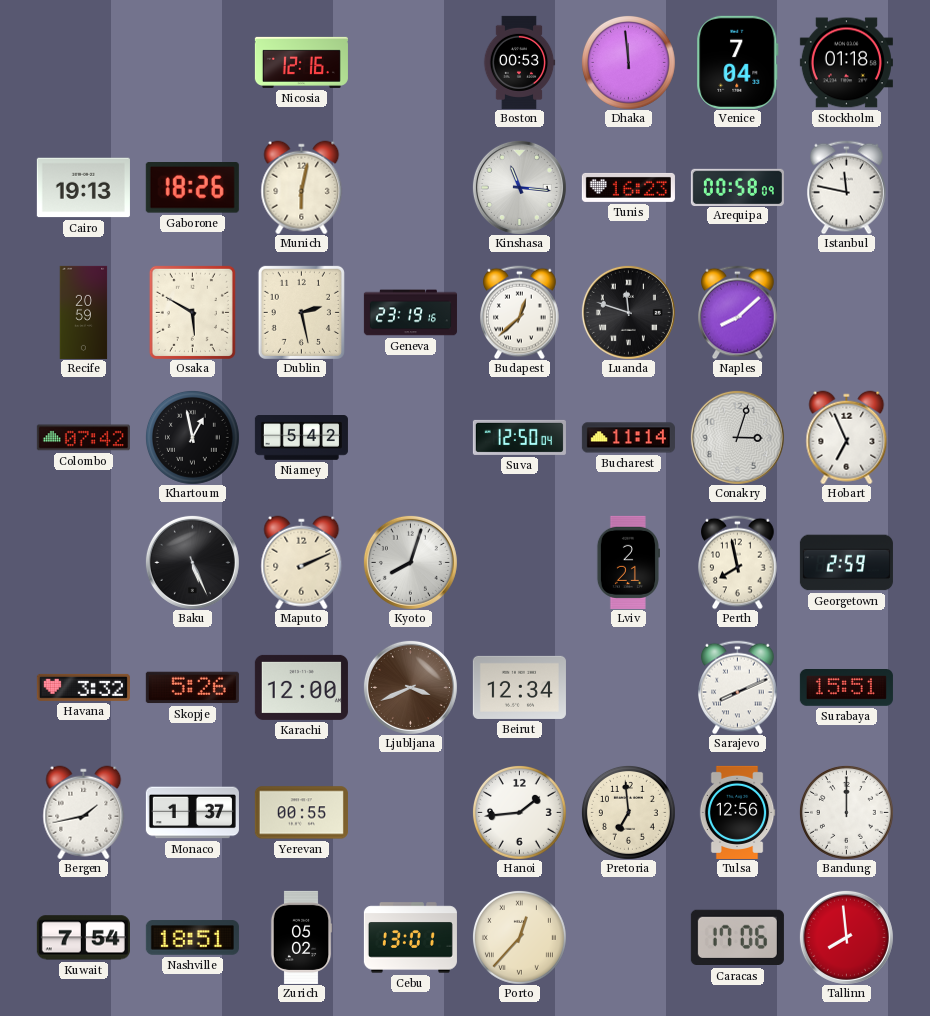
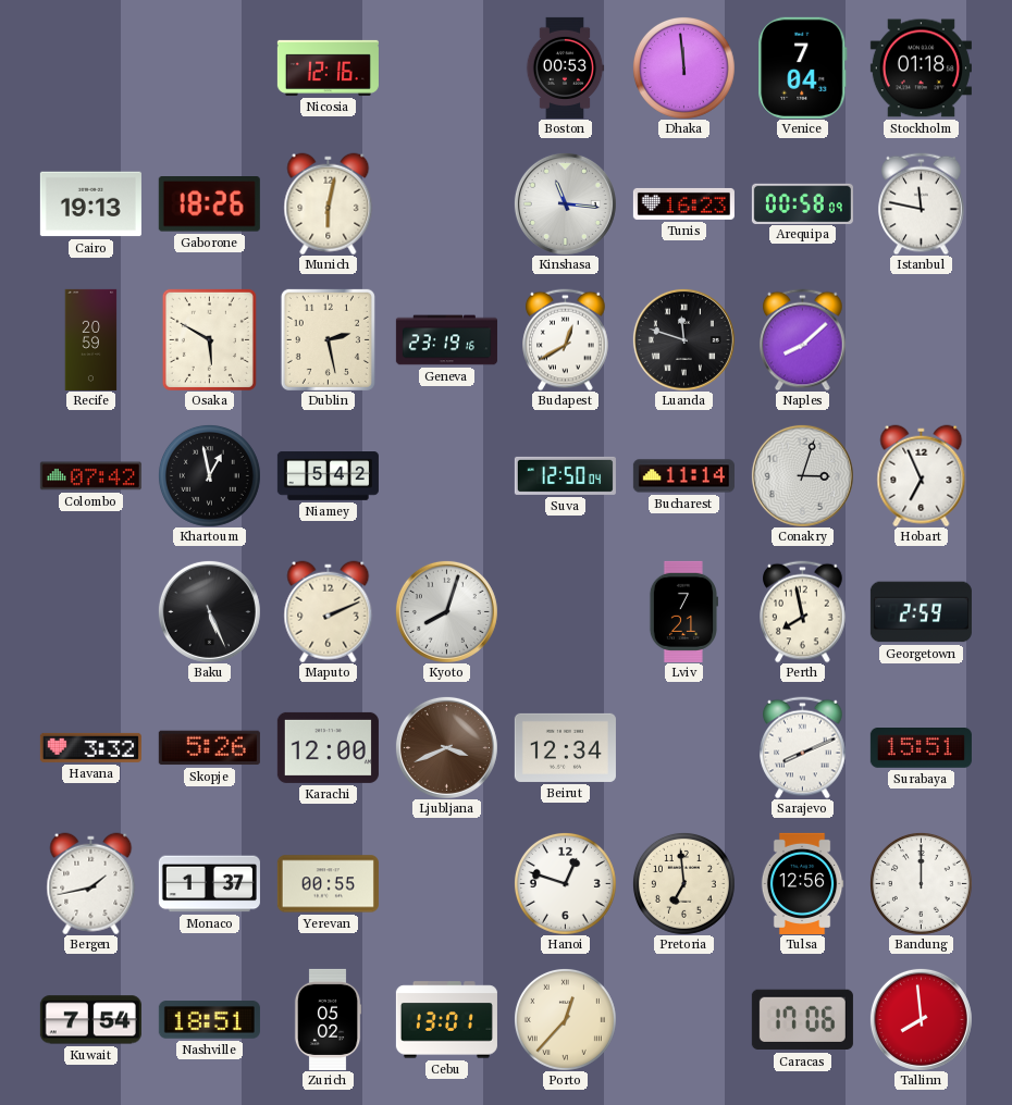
Budapest: 12:38 -> 12:40 (566, 339)
Lviv: 2:21 -> 7:21 (683, 611)
Hanoi: 1:44 -> 12:48 (565, 883)
